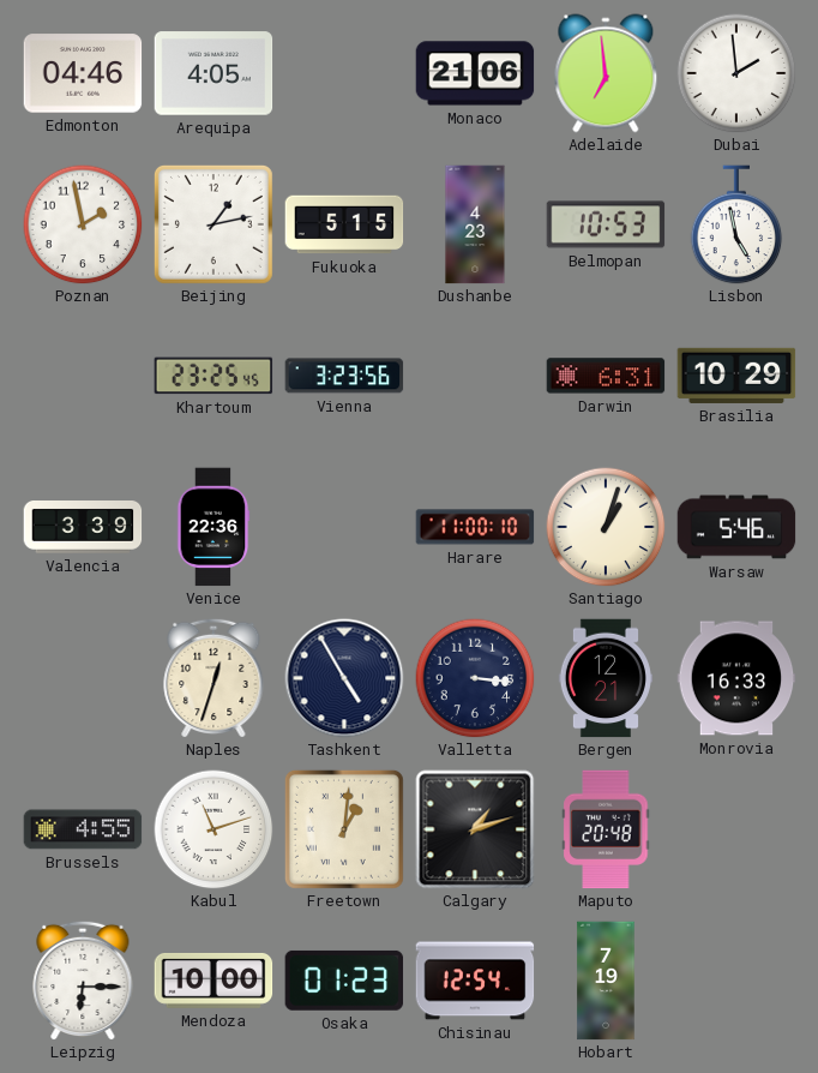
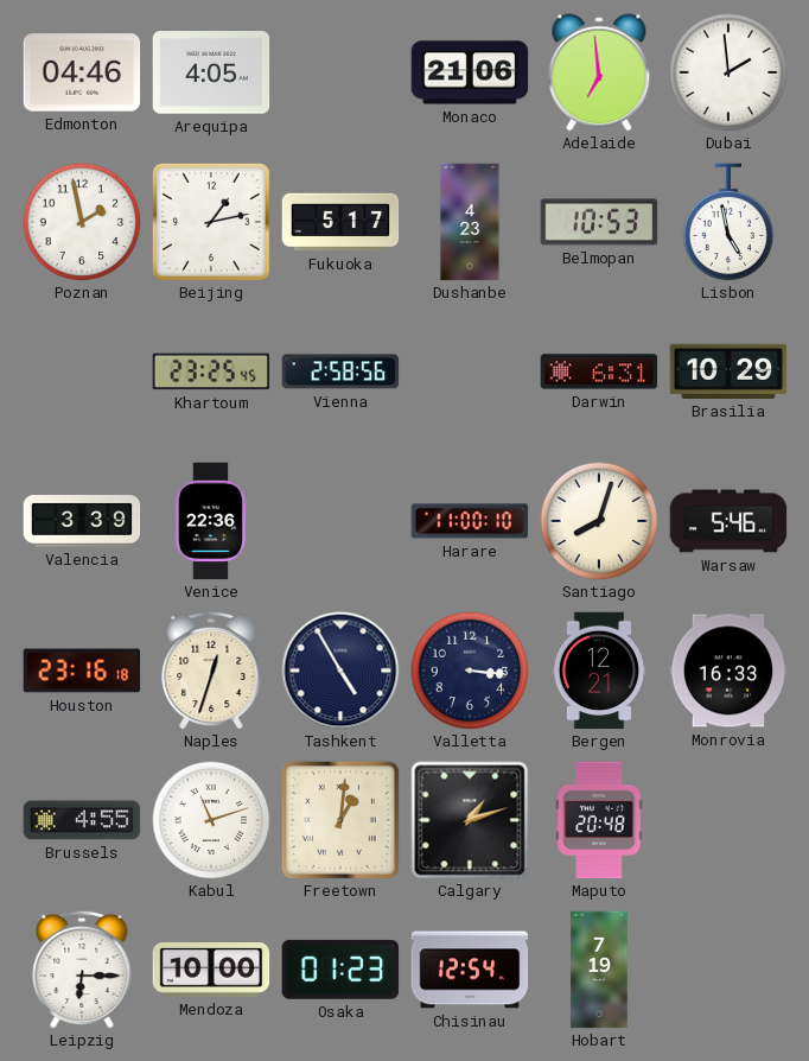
Fukuoka: 5:15 -> 5:17 (340, 222)
Vienna: 3:23 -> 2:58 (340, 371)
Santiago: 1:03 -> 8:03 (599, 521)
Houston: none -> 23:16 (82, 671)
